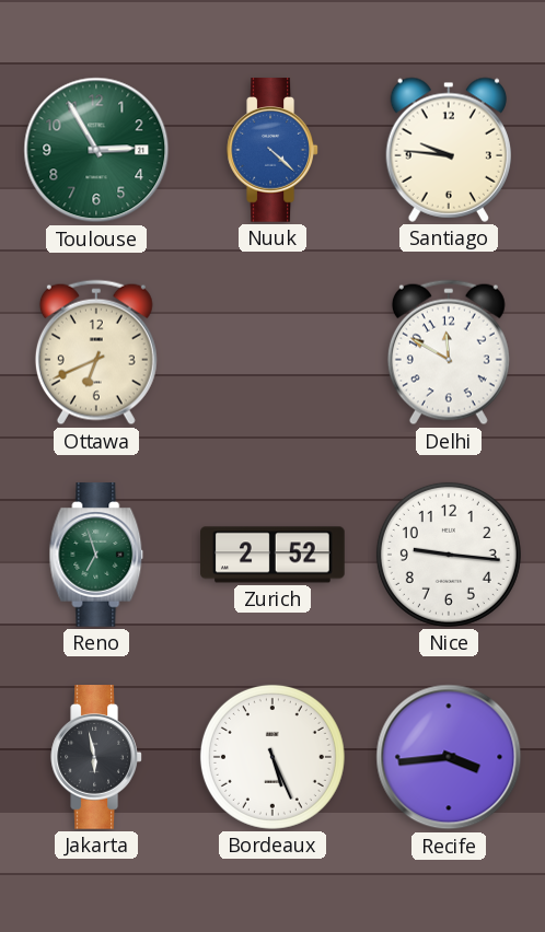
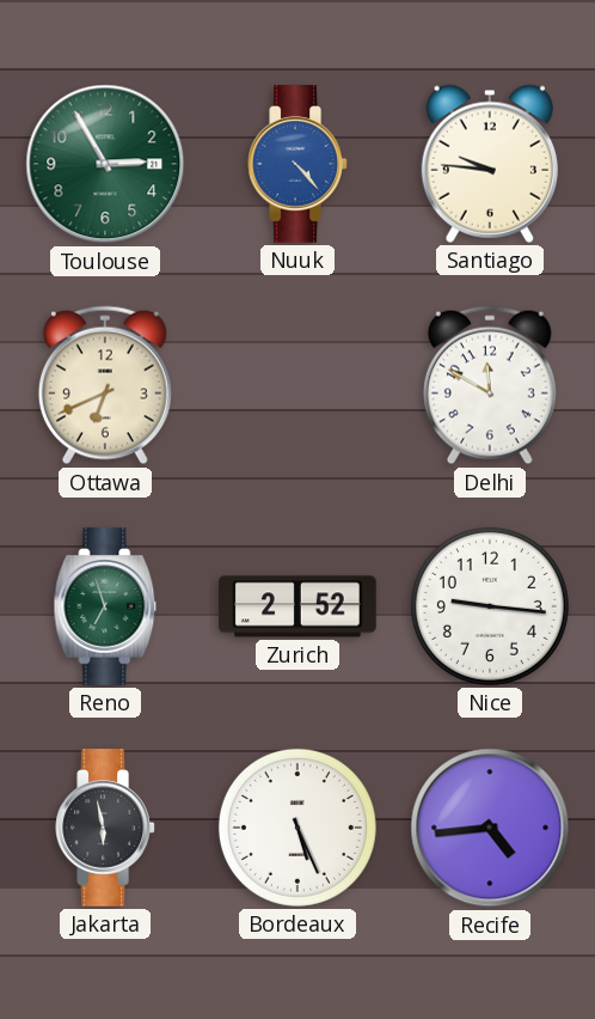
Nuuk: 4:22 -> 4:23 (297, 164)
Recife: 3:44 -> 4:44 (490, 828)
